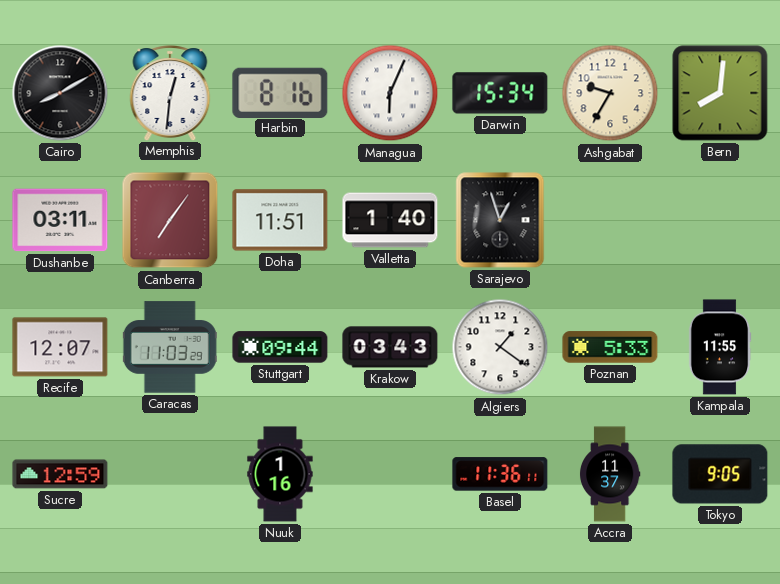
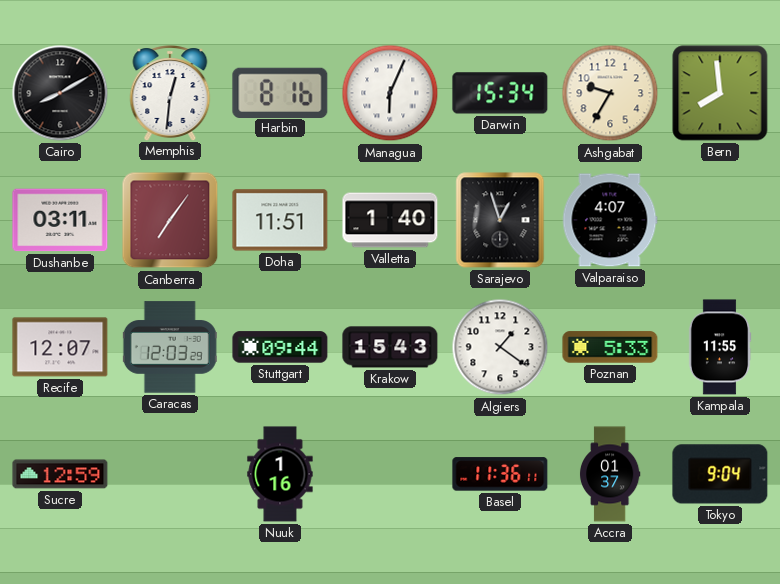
Bern: 8:01 -> 7:59 (720, 93)
Valparaiso: none -> 4:07 (610, 220)
Caracas: 11:03 -> 12:03 (170, 347)
Krakow: 03:43 -> 15:43 (390, 347)
Accra: 11:37 -> 01:37 (610, 474)
Tokyo: 9:05 -> 9:04 (720, 474)
